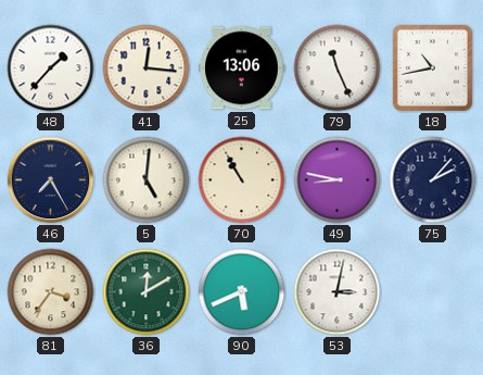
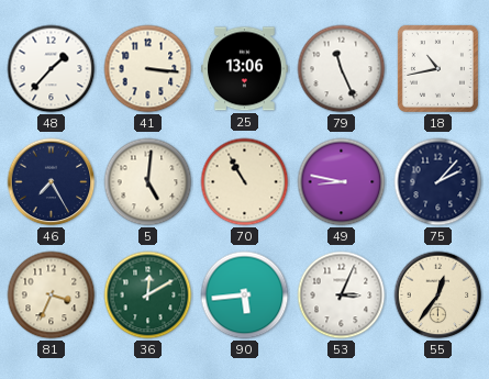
41: 12:16 -> 3:16 (148, 69)
81: 3:36 -> 3:34 (52, 296)
90: 5:41 -> 5:44 (245, 296)
53: 3:02 -> 3:04 (342, 296)
55: none -> 12:36 (438, 296)
